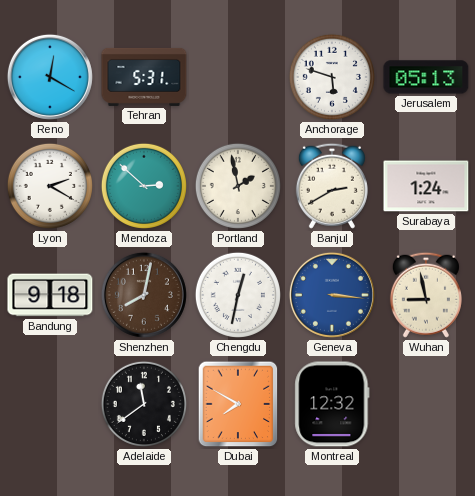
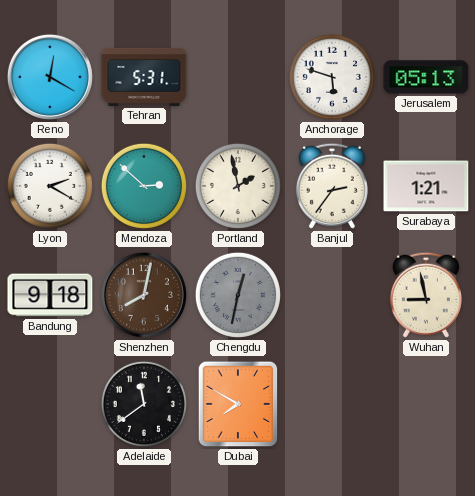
Banjul: 2:40 -> 2:36 (332, 186)
Surabaya: 1:24 -> 1:21 (426, 186)
Chengdu dial: white -> grey (238, 295)
Geneva: 3:16 -> none (332, 295)
Montreal: 12:32 -> none (332, 404)
